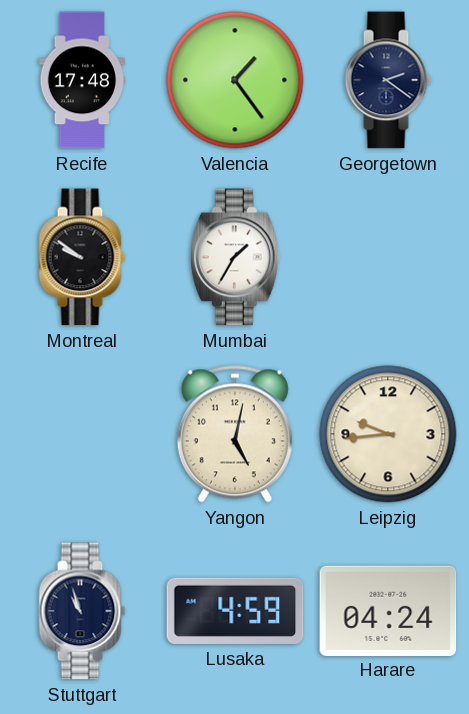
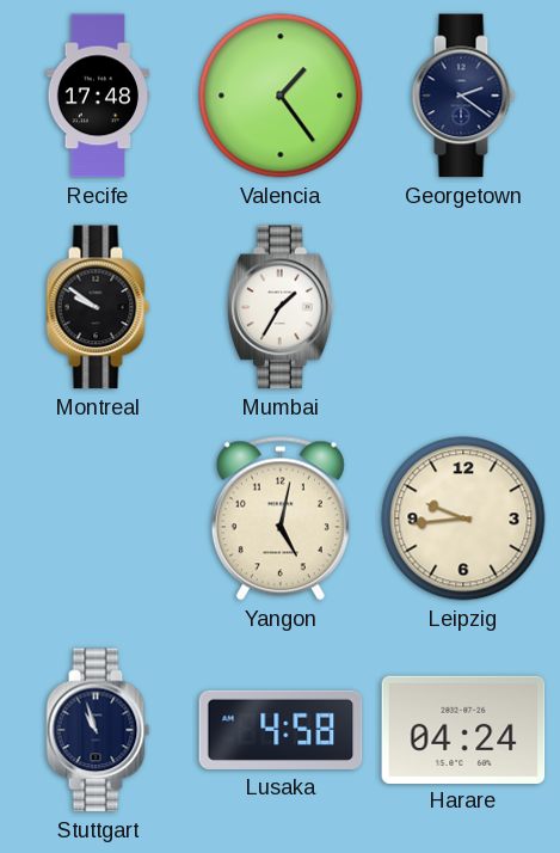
Lusaka: 4:59 -> 4:58 (281, 730)
